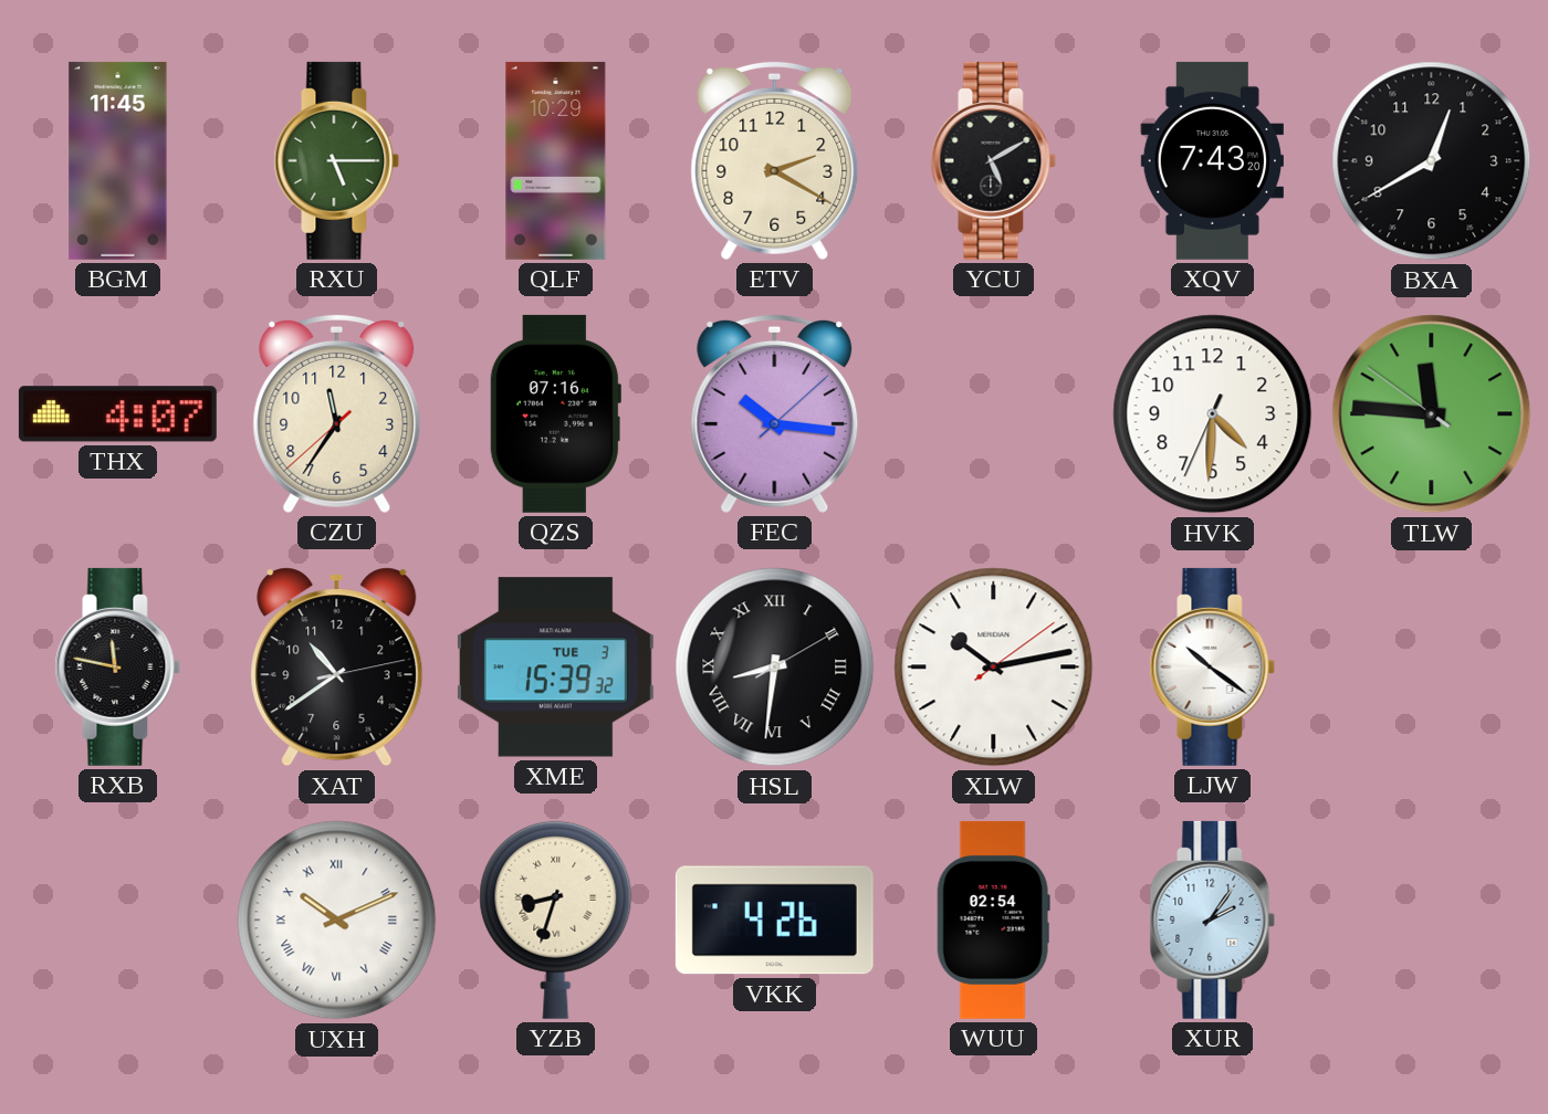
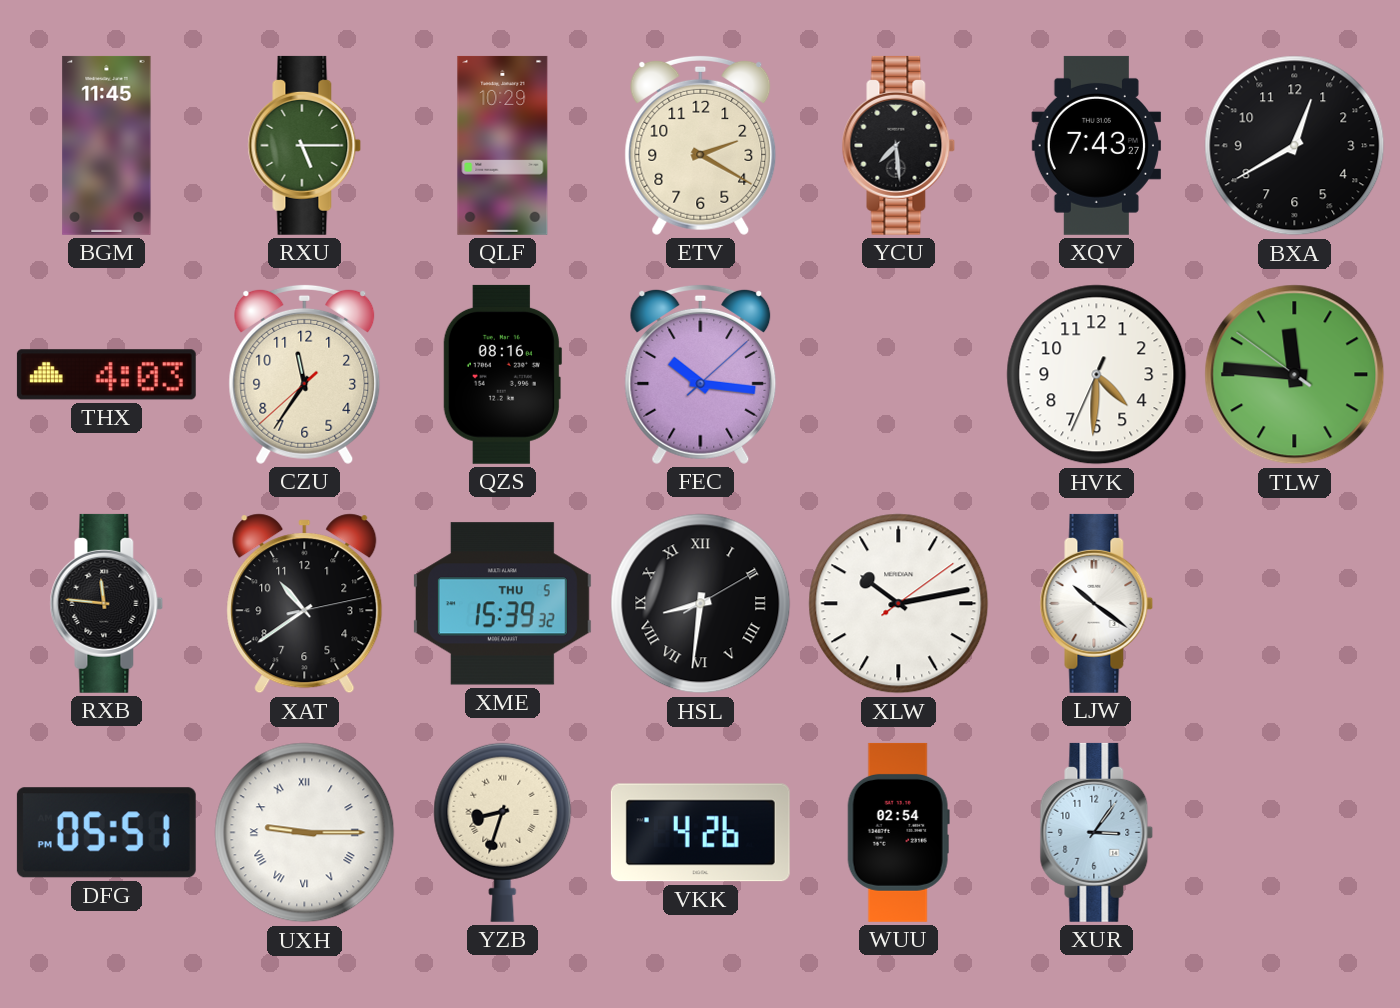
YCU: 5:10 -> 7:29 (899, 145)
XQV: 7:43:20 -> 7:43:27 (1096, 145)
THX: 4:07 -> 4:03 (106, 375)
QZS: 07:16 -> 08:16 (502, 374)
RXB: 11:47 -> 11:46 (107, 603)
XME date: TUE 3 -> THU 5 (502, 604)
DFG: none -> 05:51 (106, 833)
UXH: 10:11 -> 9:15 (305, 833)
XUR: 2:06 -> 3:06 (1097, 832)
